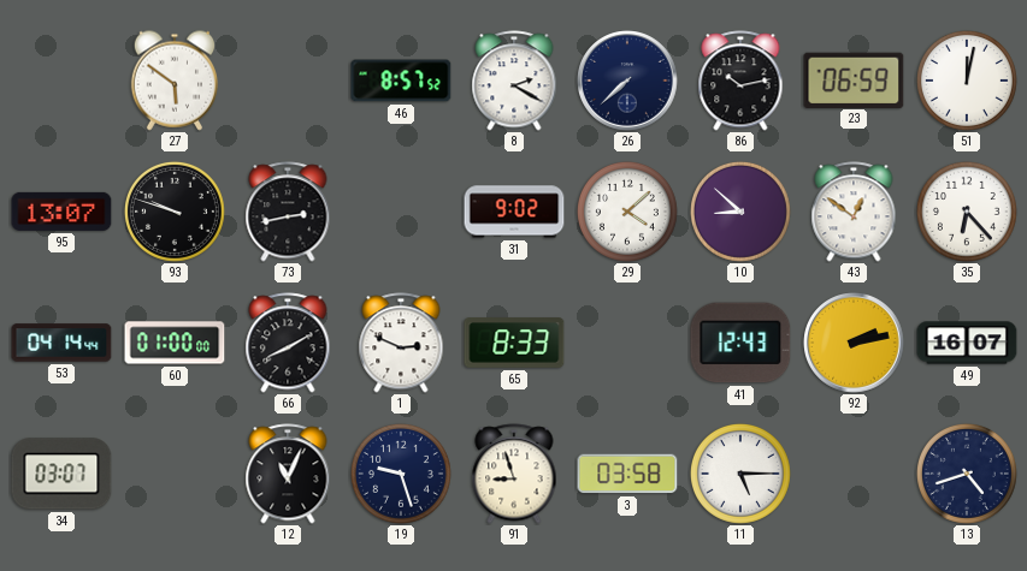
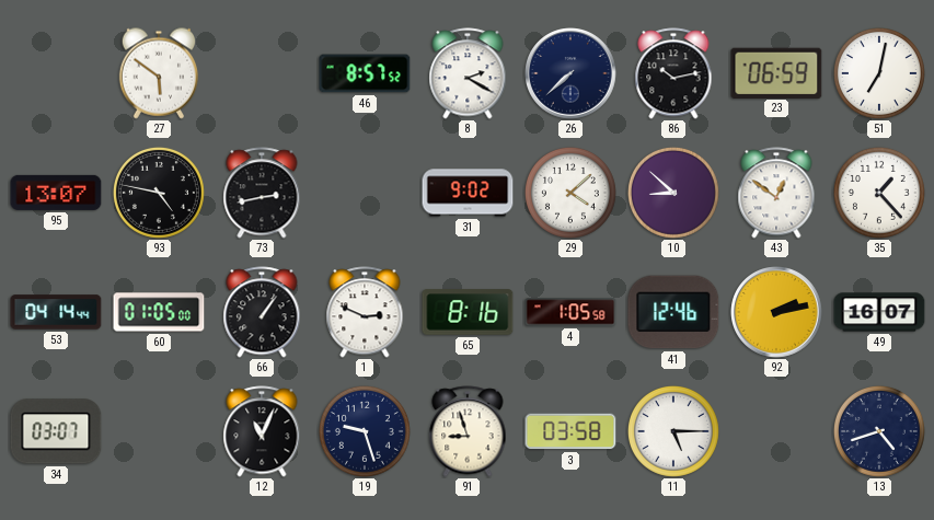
51: 12:02 -> 7:02 (879, 73)
93: 9:48 -> 4:47 (159, 193)
35: 6:23 -> 1:23 (879, 193)
60: 01:00 -> 01:05 (159, 312)
66: 8:10 -> 1:06 (262, 312)
65: 8:33 -> 8:16 (468, 312)
4: none -> 1:05 (570, 312)
41: 12:43 -> 12:46 (673, 312)
